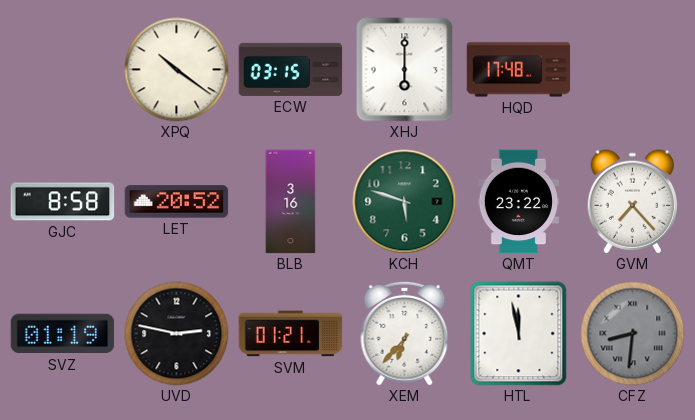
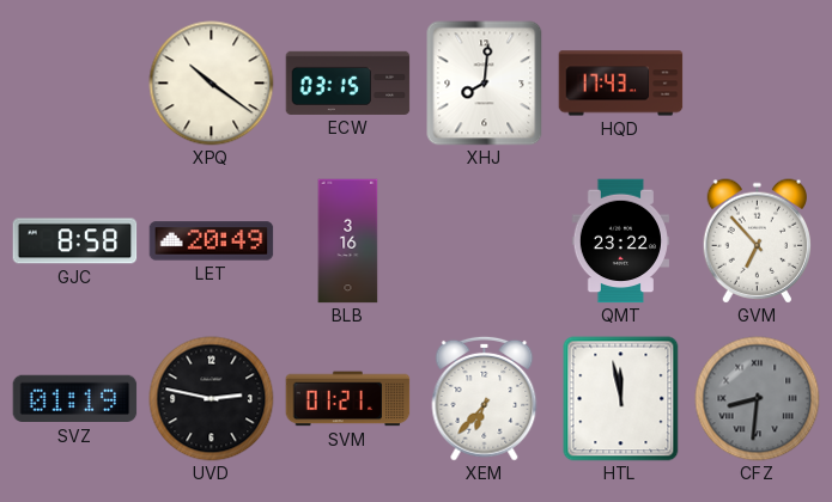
XHJ: 6:00 -> 8:01 (485, 84)
HQD: 17:48 -> 17:43 (621, 84)
LET: 20:52 -> 20:49 (212, 241)
KCH: 5:48 -> none (405, 202)
GVM: 7:23 -> 6:53 (757, 241)
